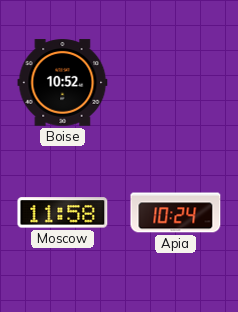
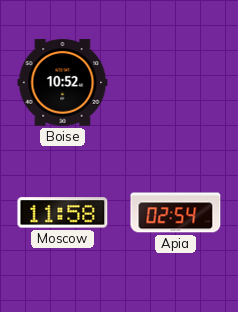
Apia: 10:24 -> 02:54 (176, 213)
